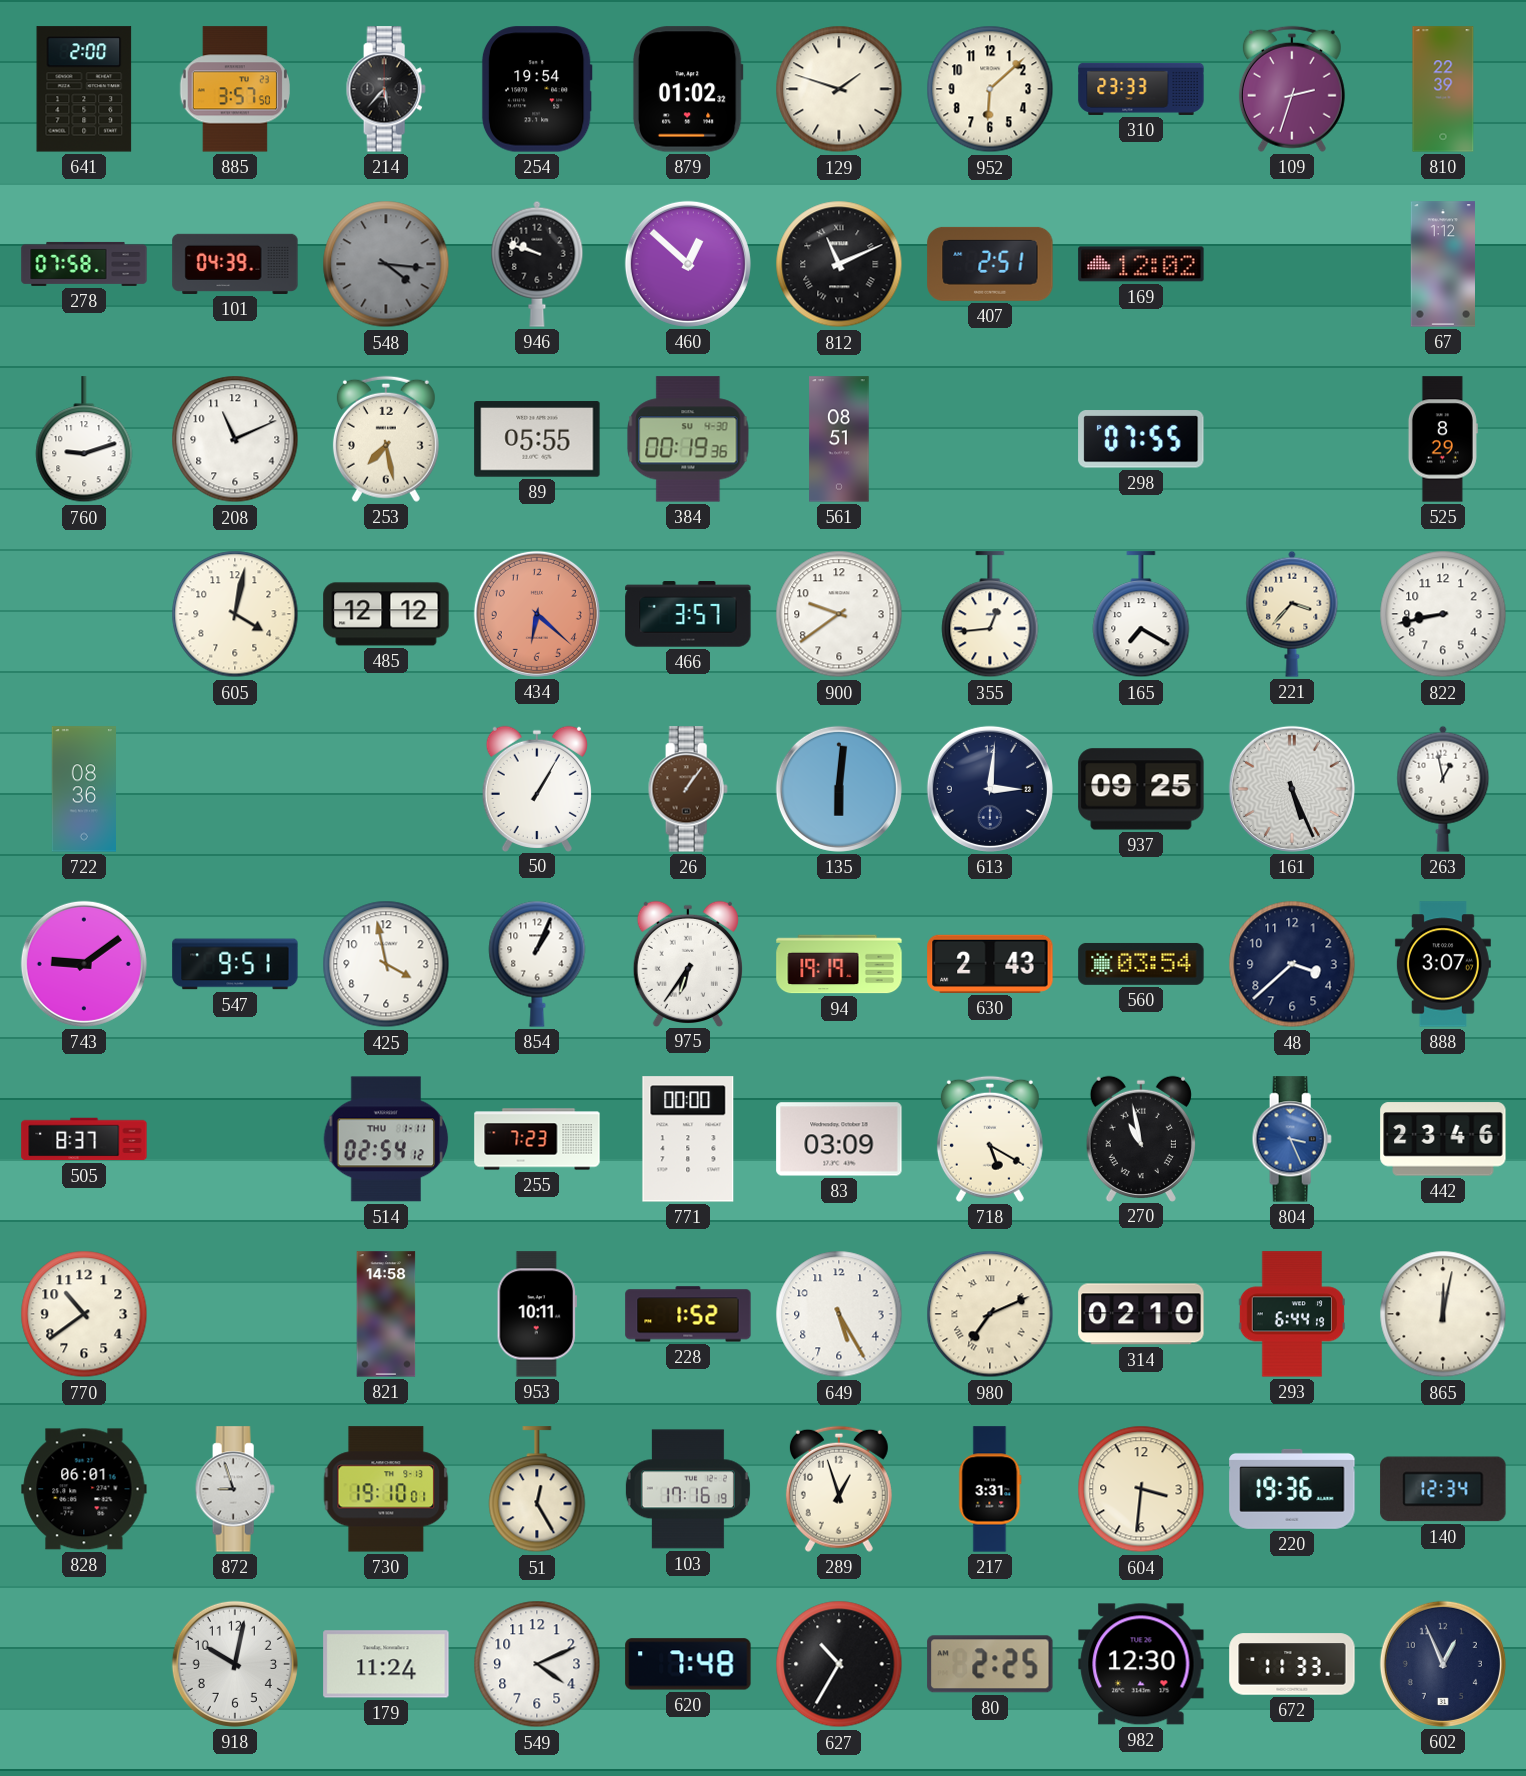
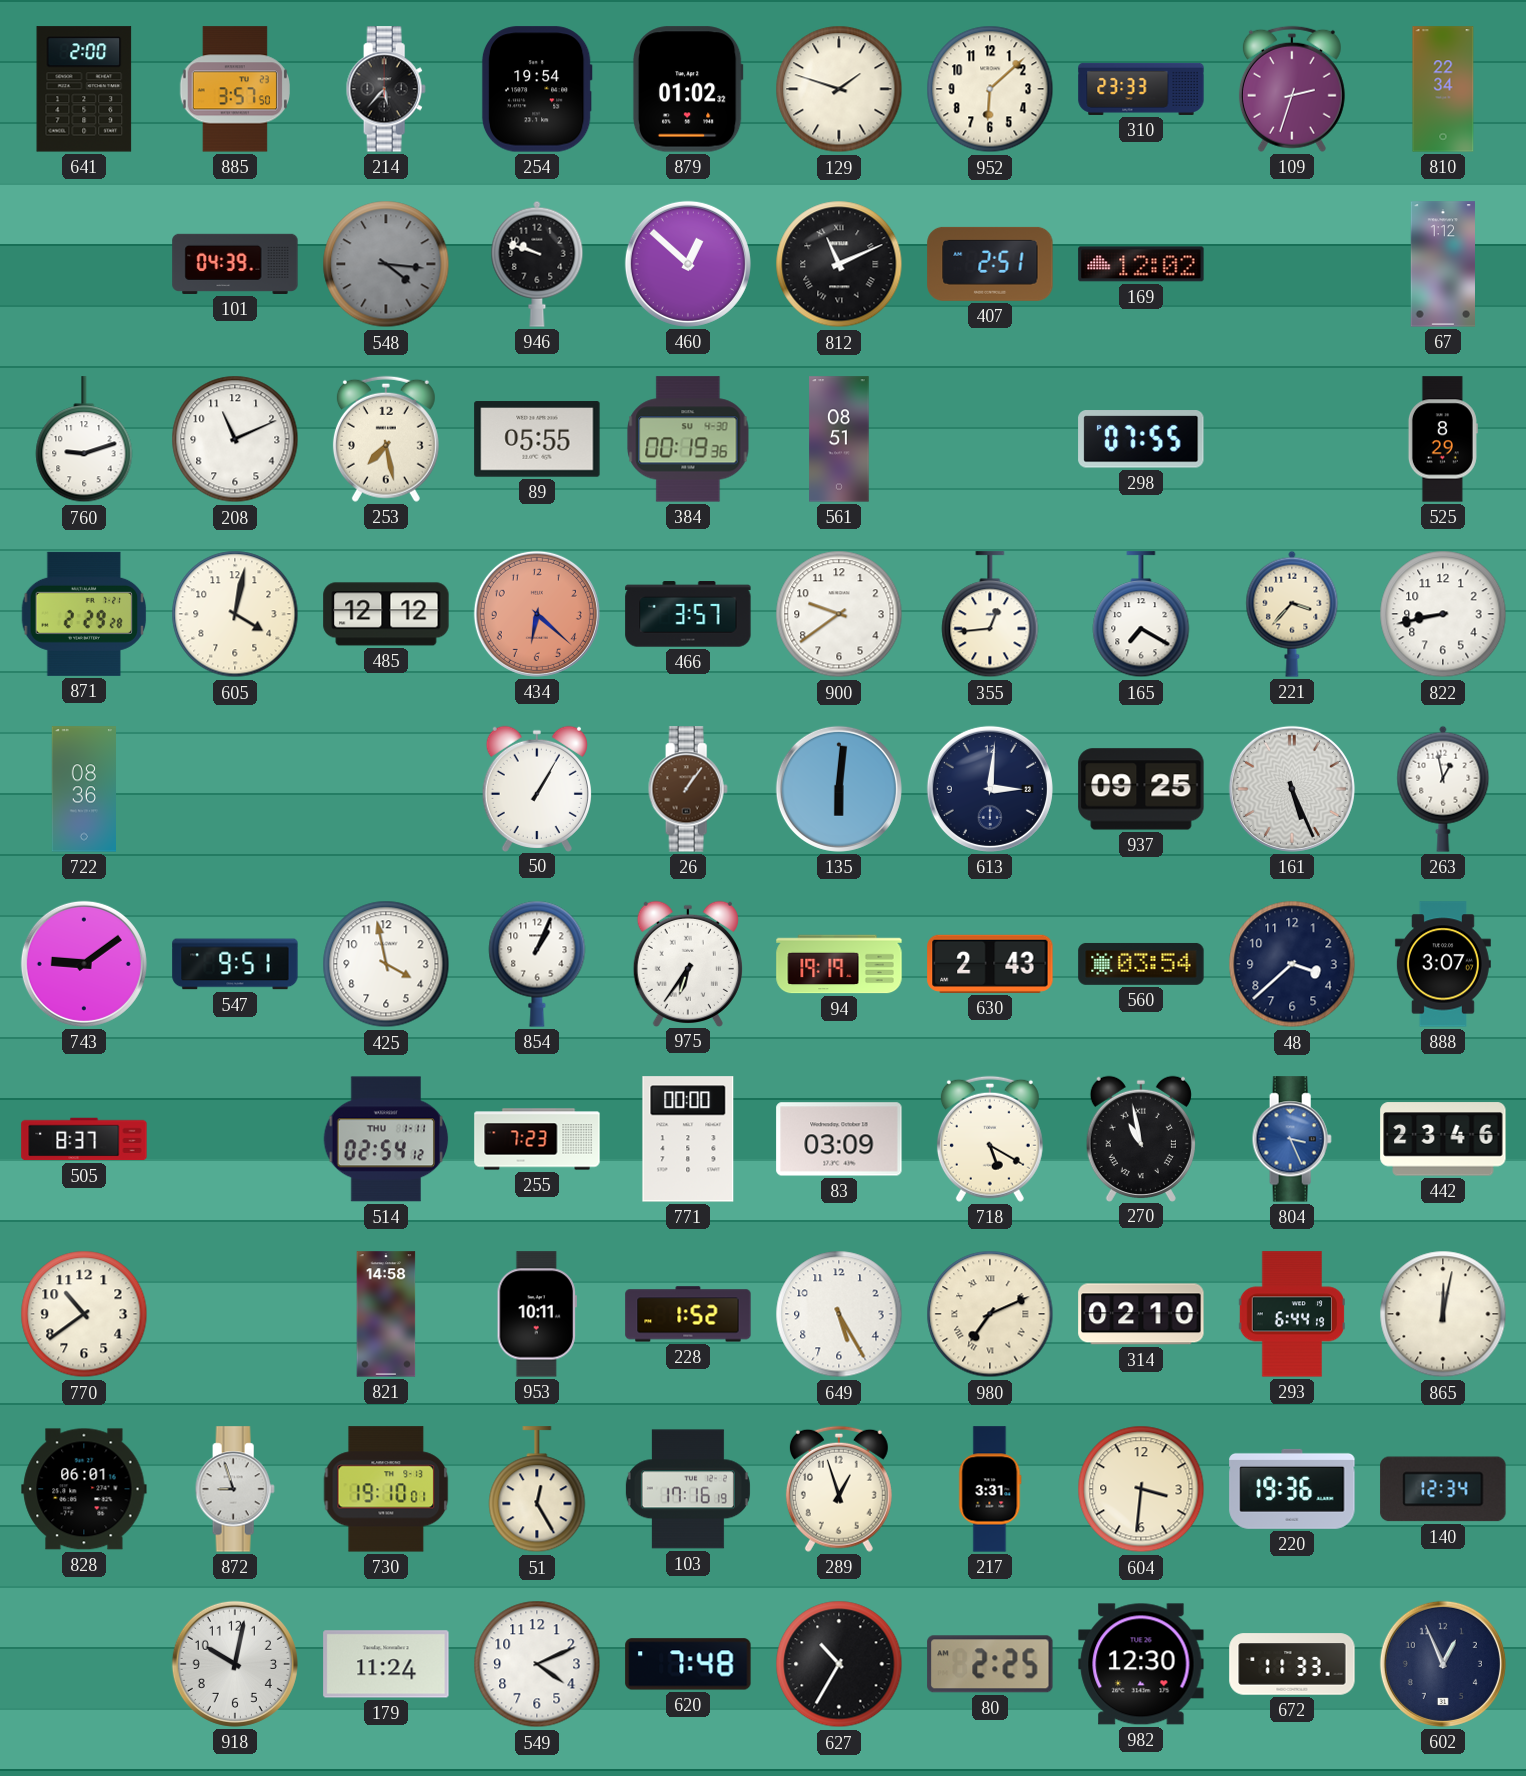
810: 22:39 -> 22:34 (1443, 89)
278: 07:58 -> none (84, 264)
871: none -> 2:29 (84, 614)
